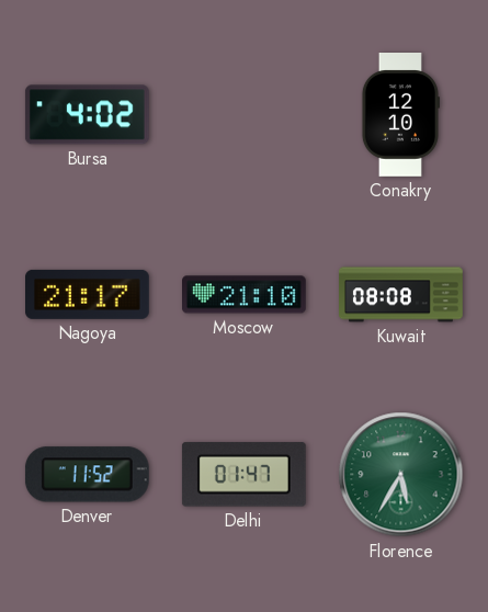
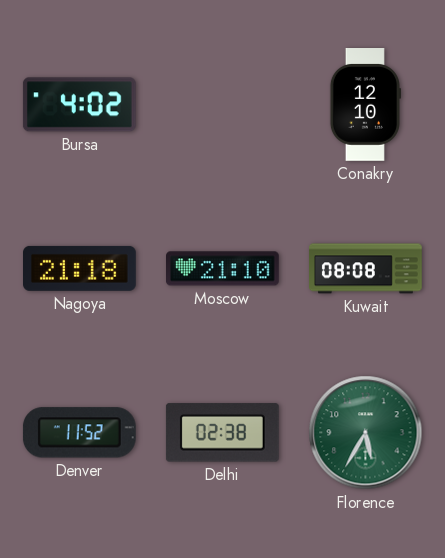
Nagoya: 21:17 -> 21:18 (80, 268)
Delhi: 01:47 -> 02:38 (222, 433)
